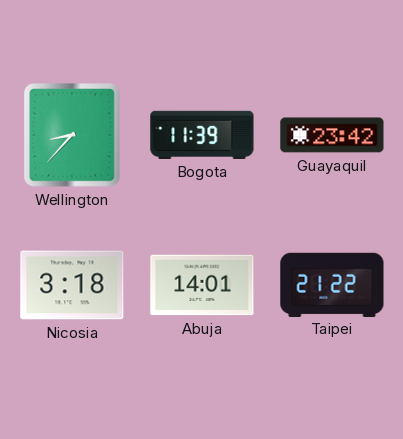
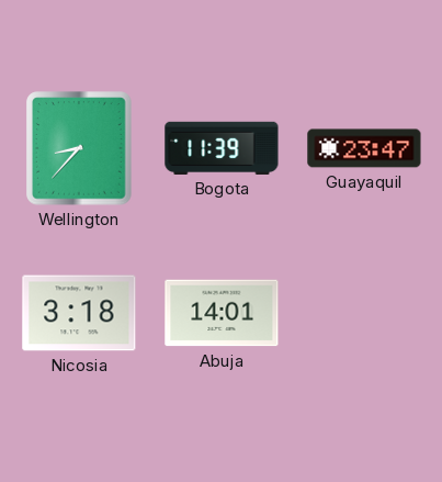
Guayaquil: 23:42 -> 23:47 (364, 148)
Taipei: 21:22 -> none (332, 284)
